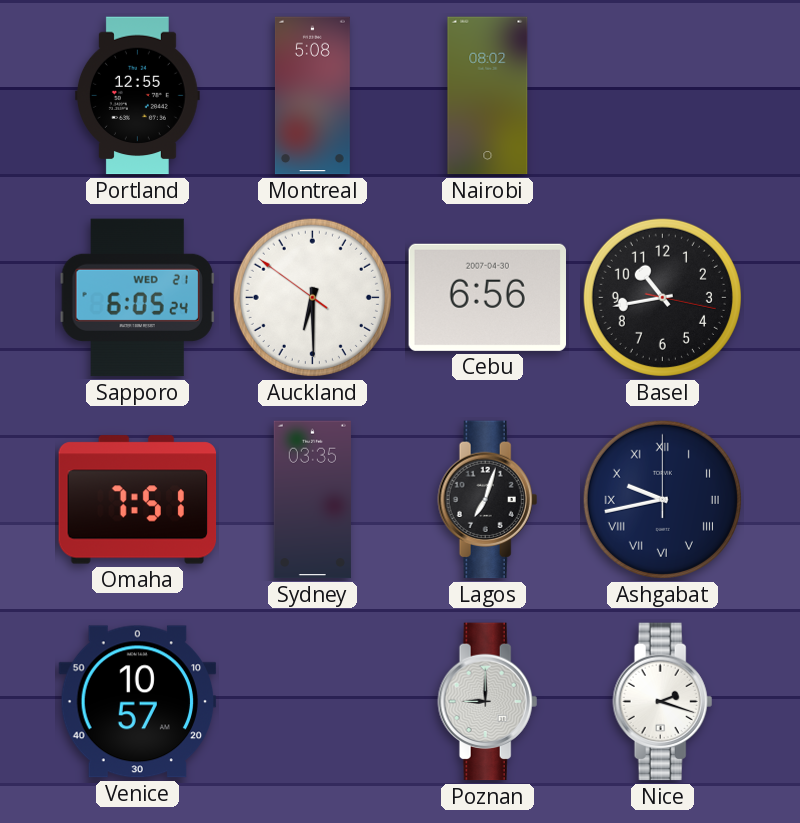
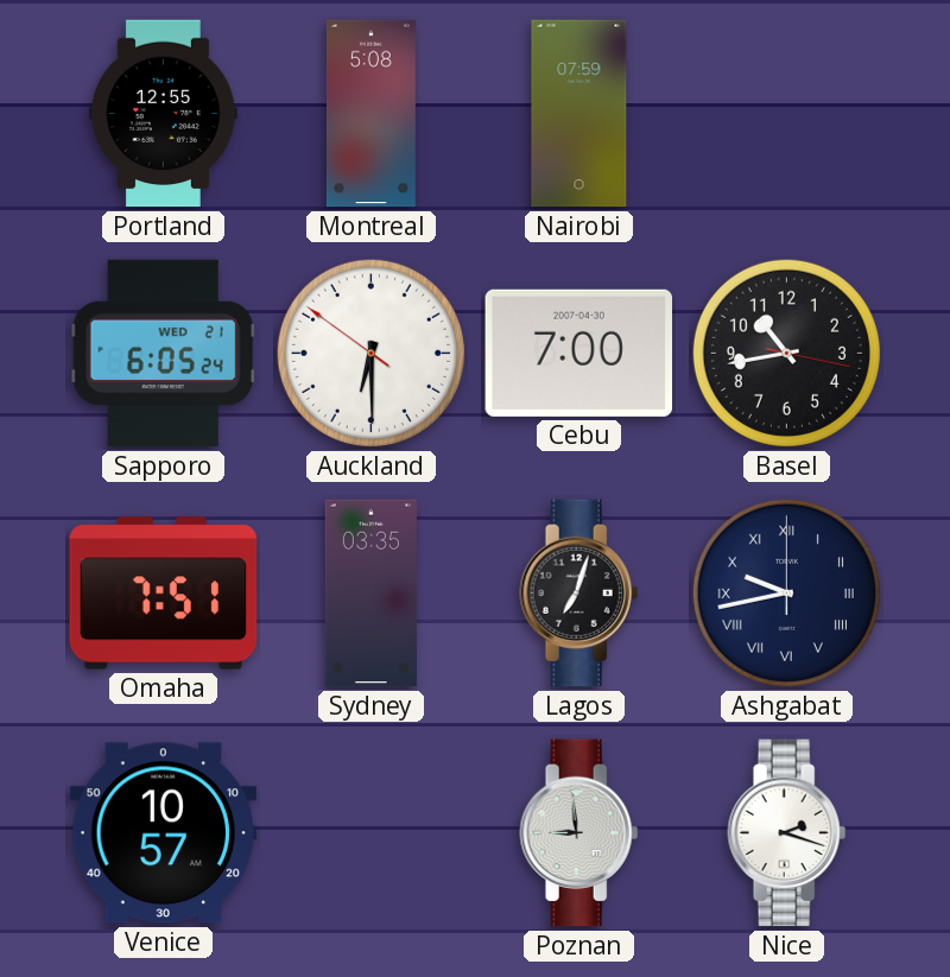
Nairobi: 08:02 -> 07:59 (579, 114)
Cebu: 6:56 -> 7:00 (578, 353)
Poznan: 9:00 -> 8:59 (579, 833)
